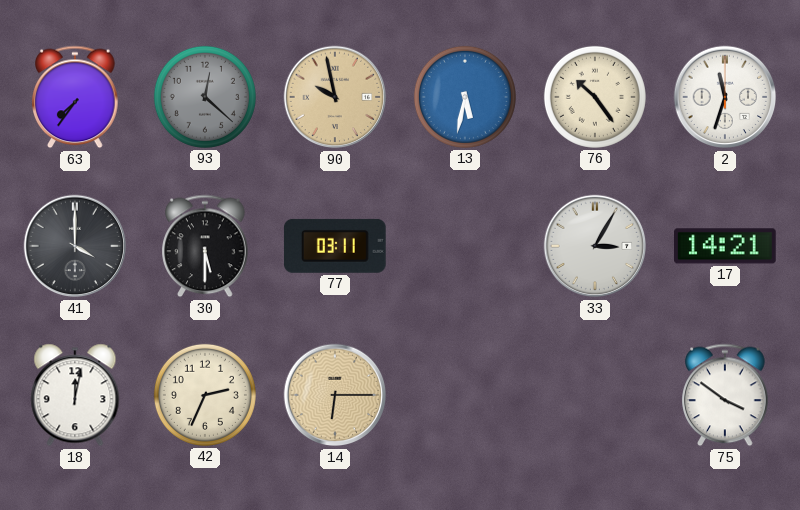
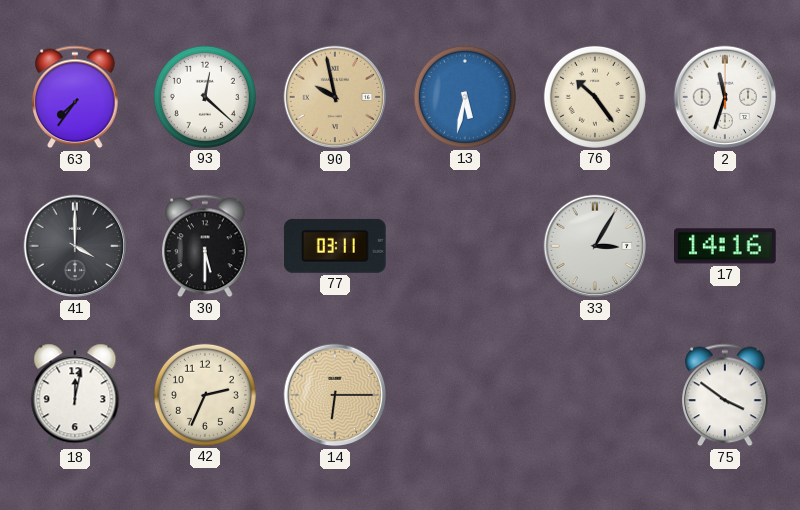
93 dial: grey -> white (205, 97)
17: 14:21 -> 14:16 (726, 246)
